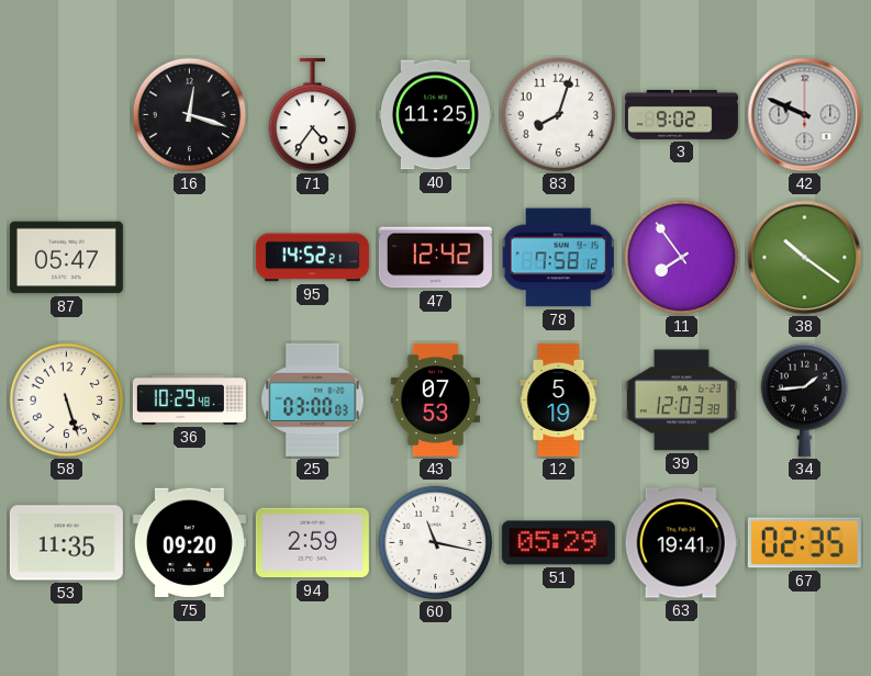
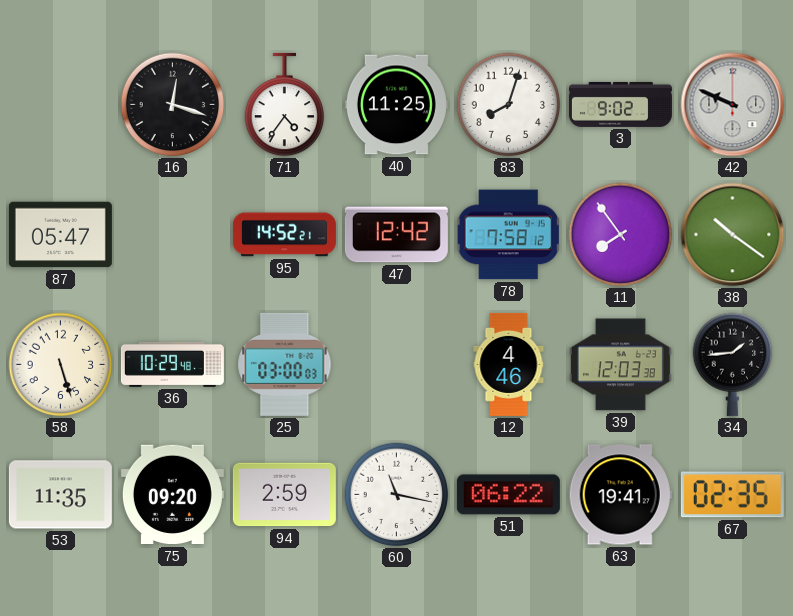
43: 07:53 -> none (435, 399)
12: 5:19 -> 4:46 (509, 364)
51: 05:29 -> 06:22 (508, 495)
